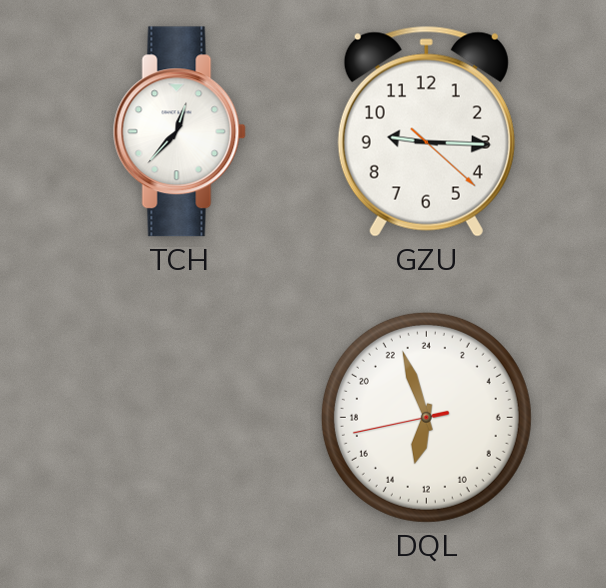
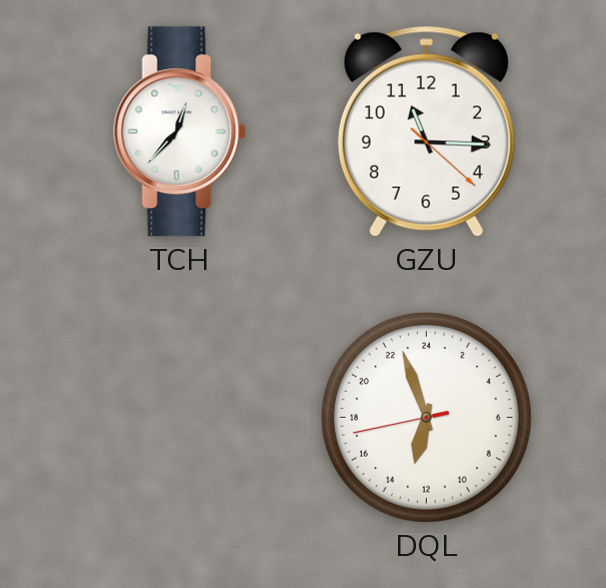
GZU: 9:15 -> 11:15 (426, 131)
